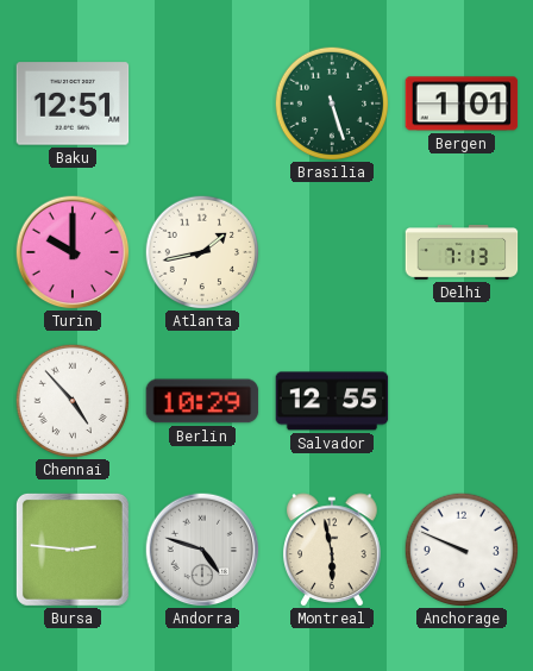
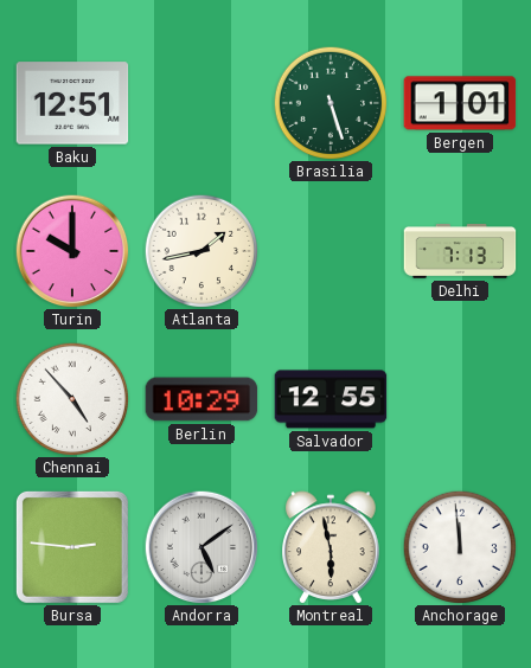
Andorra: 4:48 -> 5:09 (201, 547)
Anchorage: 9:49 -> 11:59 (459, 546)
